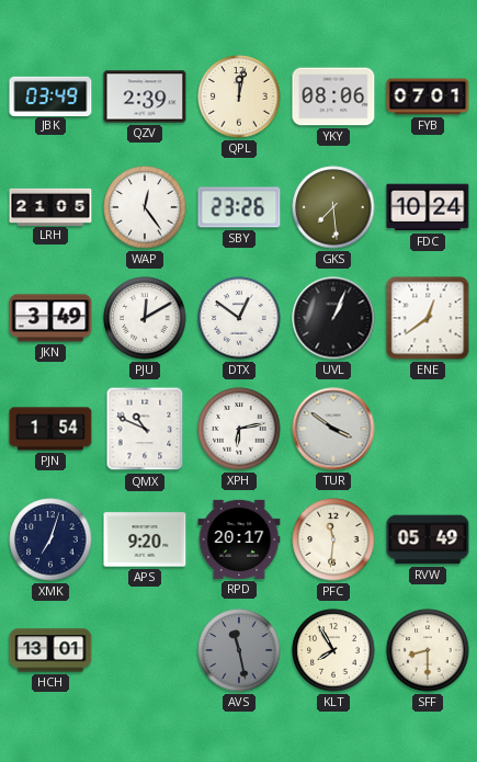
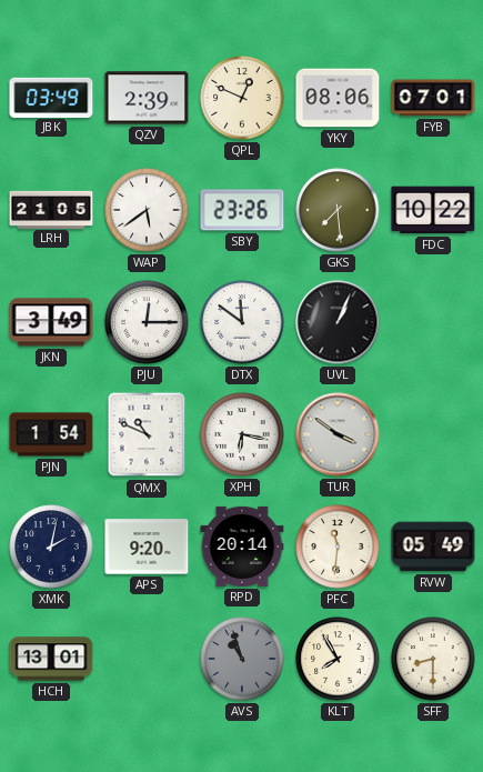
QPL: 12:02 -> 12:49 (242, 98)
WAP: 12:24 -> 5:39 (147, 210)
FDC: 10:24 -> 10:22 (433, 210)
PJU: 12:10 -> 12:15 (147, 322)
DTX: 12:51 -> 11:51 (242, 322)
ENE: 12:39 -> none (428, 318)
XPH: 6:13 -> 6:17 (242, 434)
XMK: 7:03 -> 2:02 (51, 547)
RPD: 20:17 -> 20:14 (242, 547)
AVS: 11:28 -> 10:57 (242, 659)
